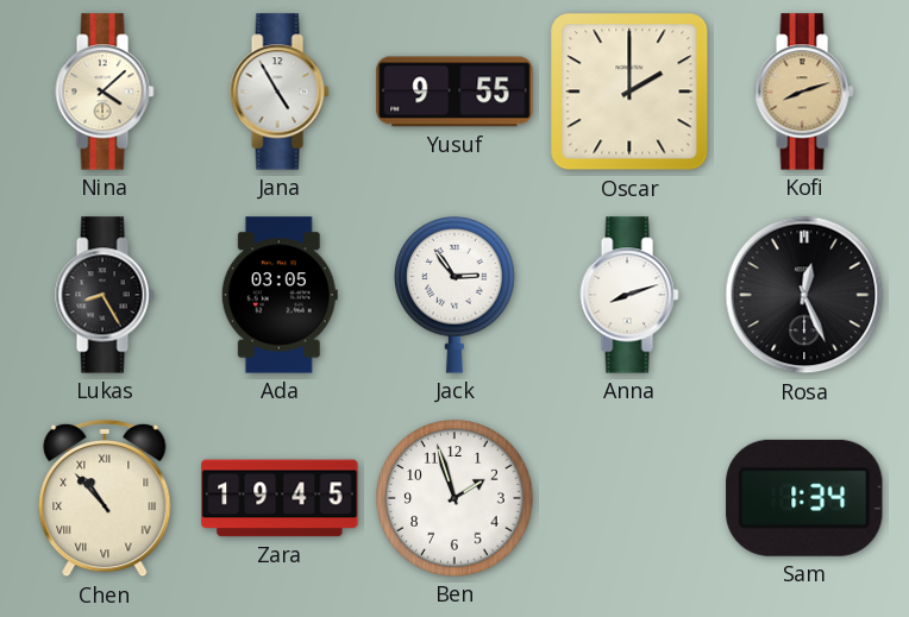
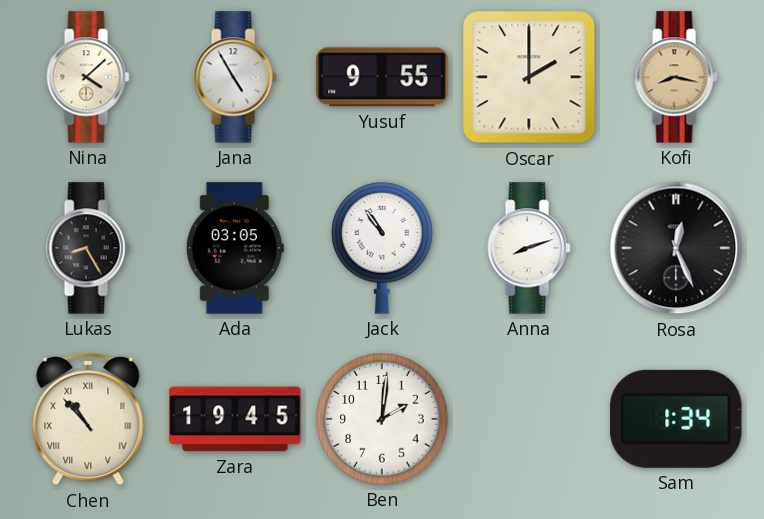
Kofi: 8:12 -> 8:17 (676, 77)
Jack: 2:54 -> 10:54 (383, 248)
Ben: 1:57 -> 2:01 (382, 419)
